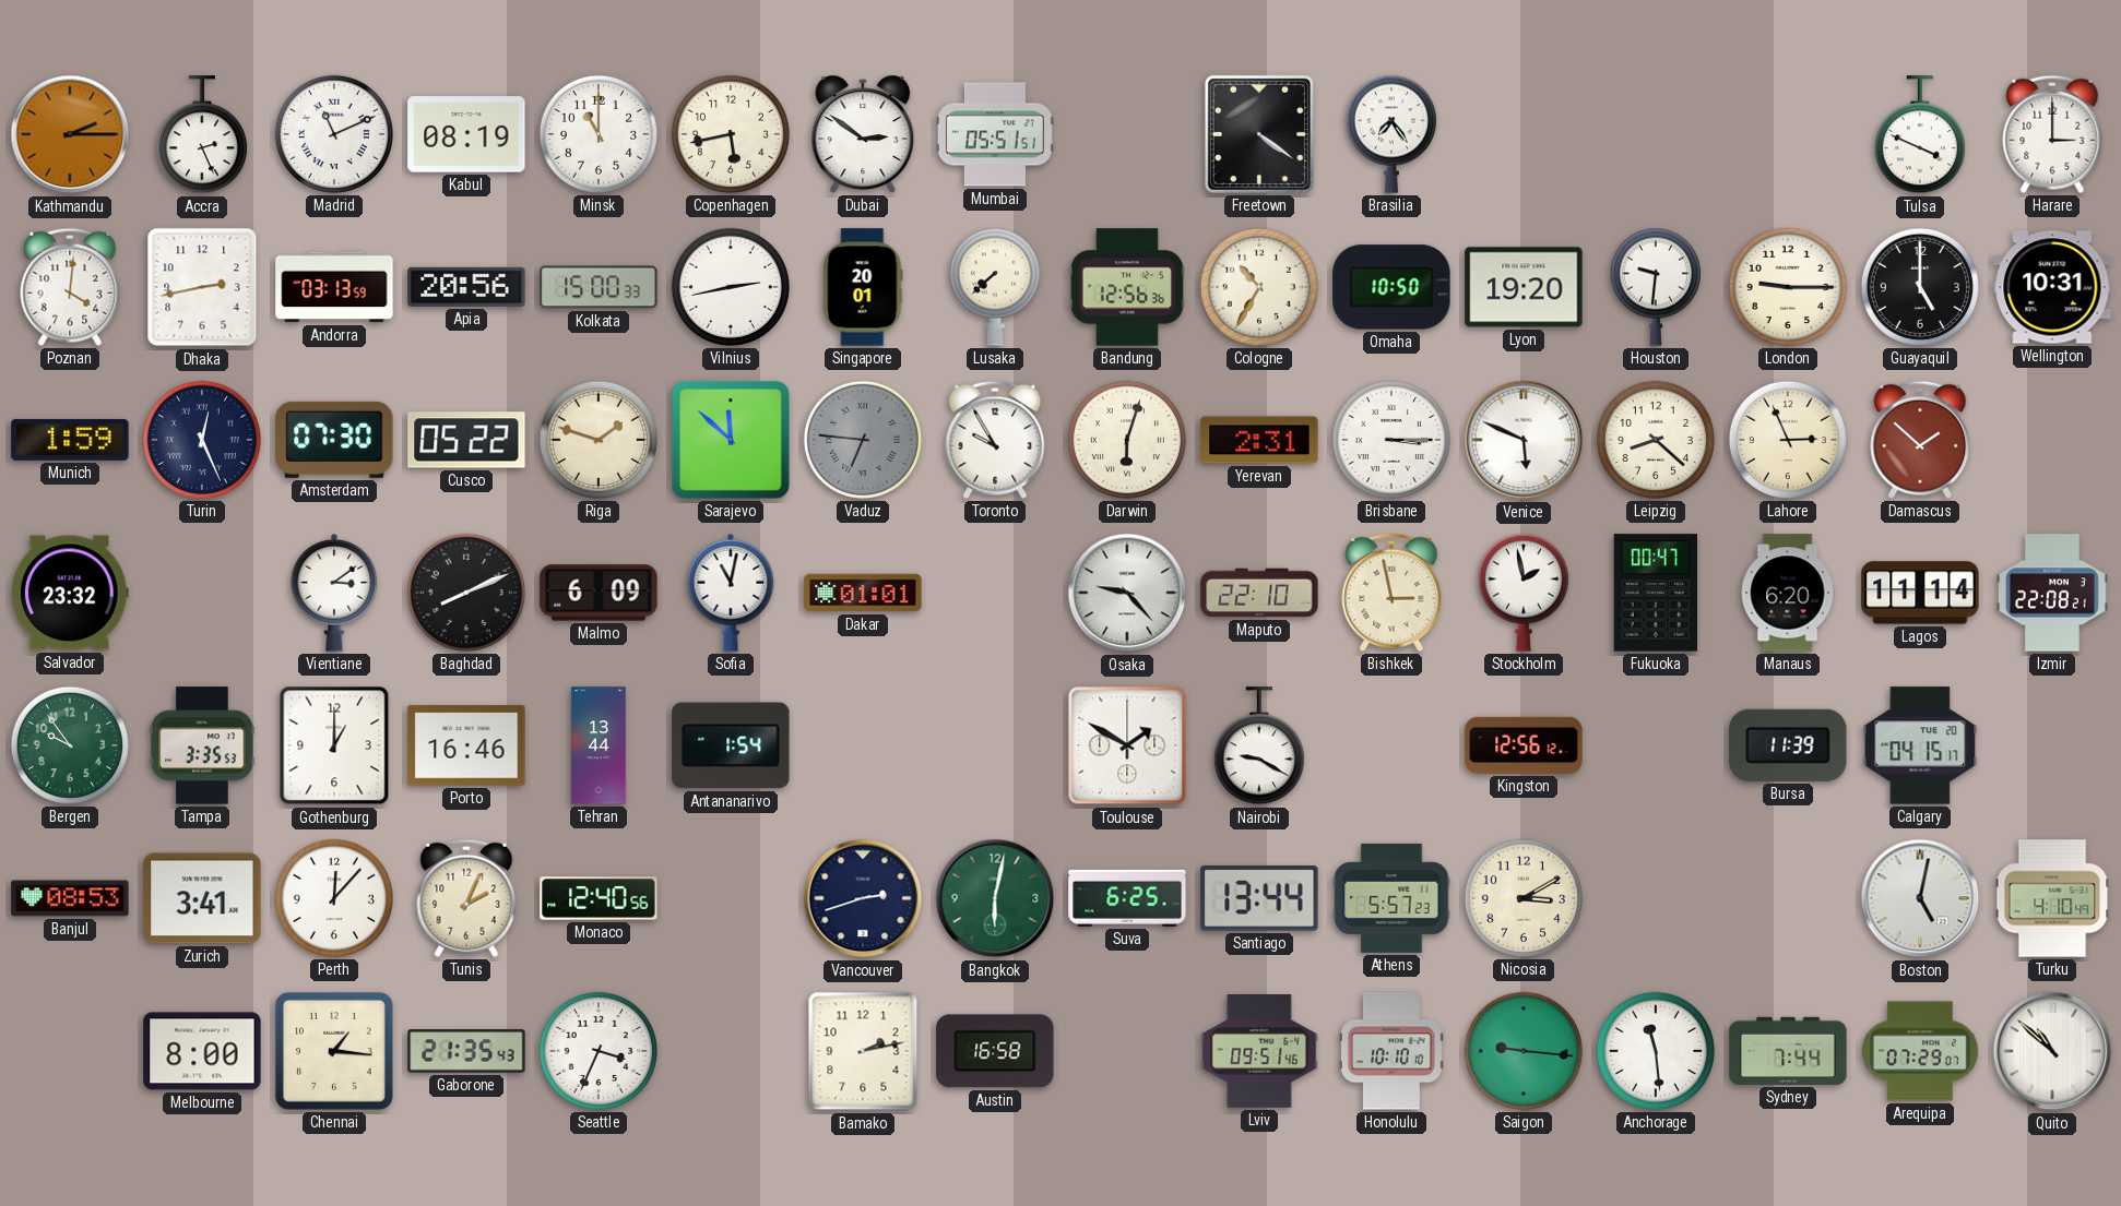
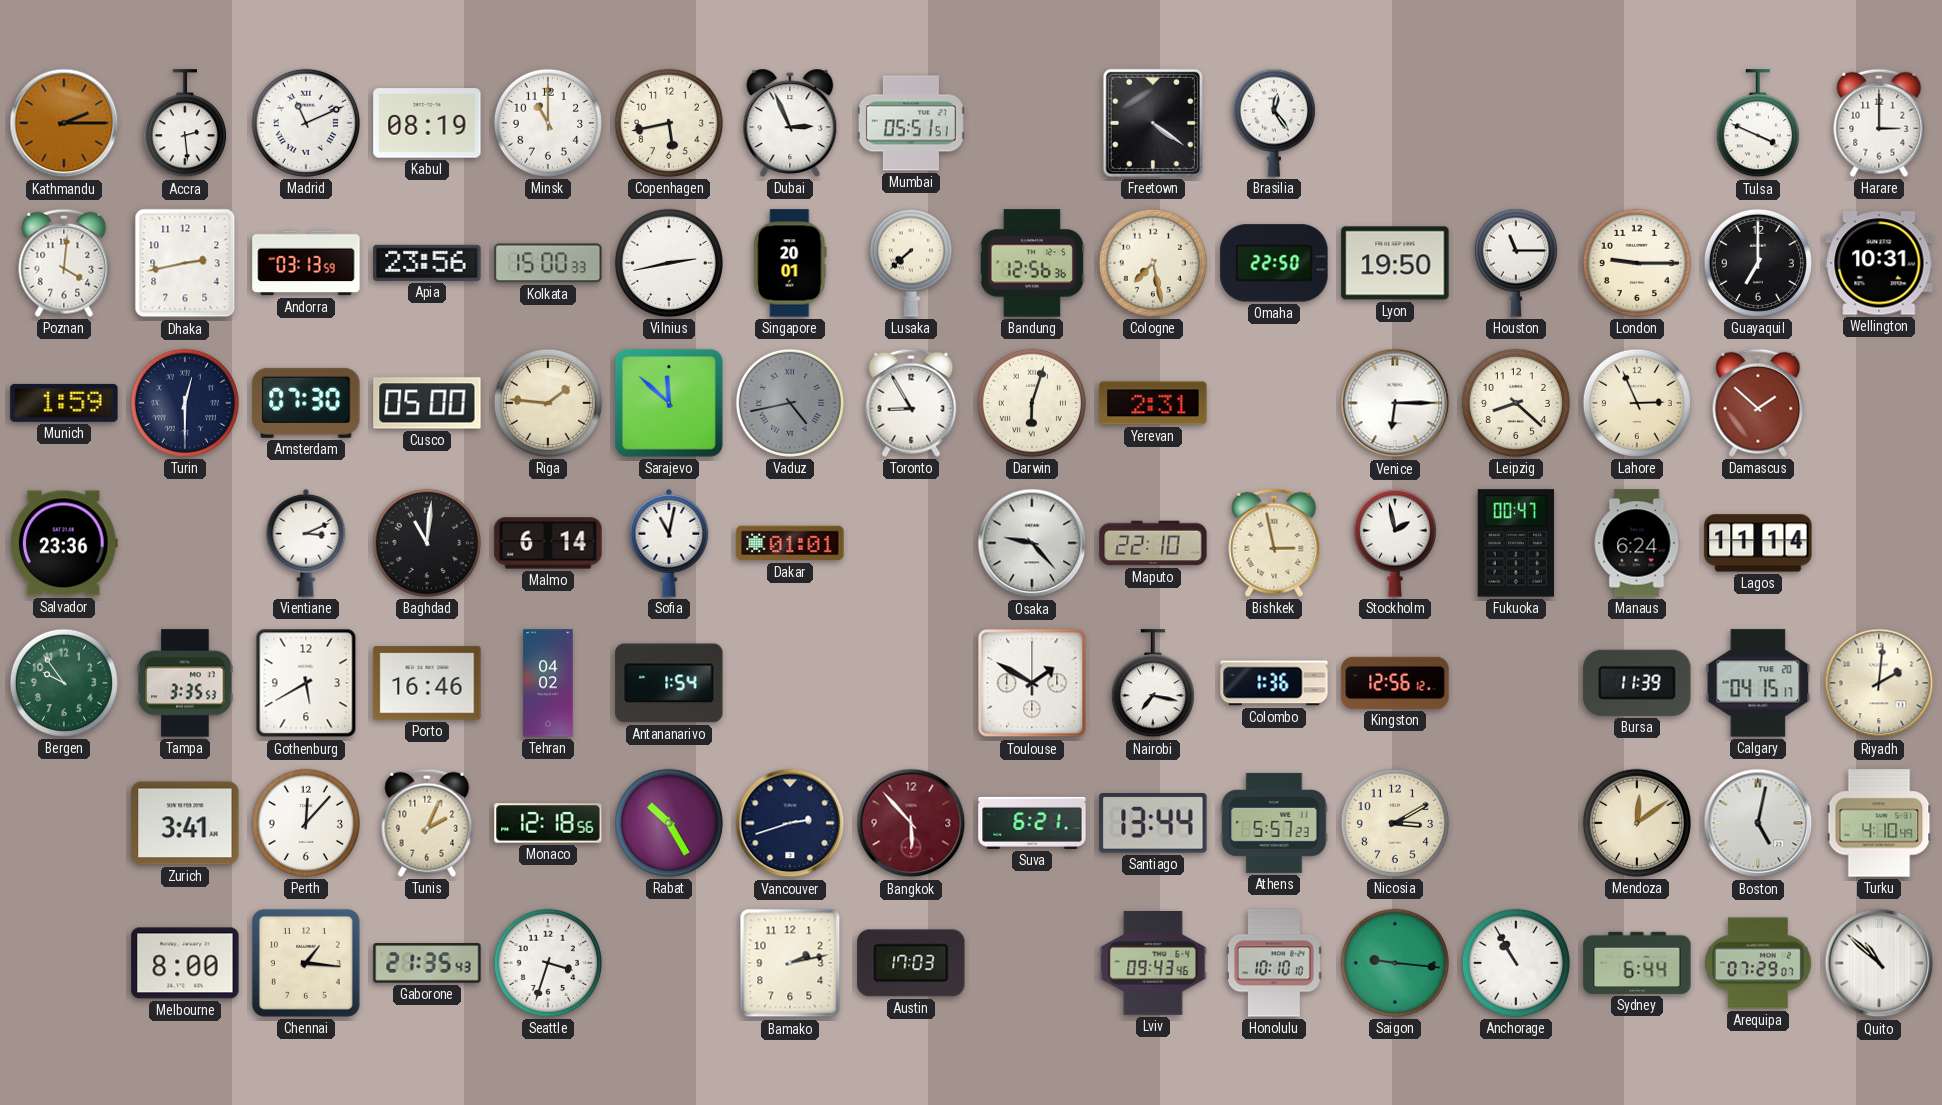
Accra: 2:26 -> 2:29 (185, 124)
Dubai: 2:51 -> 2:56 (790, 123)
Brasilia: 7:24 -> 12:24 (1274, 123)
Apia: 20:56 -> 23:56 (427, 263)
Cologne: 10:35 -> 7:28 (1153, 263)
Omaha: 10:50 -> 22:50 (1274, 263)
Lyon: 19:20 -> 19:50 (1395, 263)
Houston: 9:31 -> 11:15 (1516, 263)
Guayaquil: 5:00 -> 7:00 (1758, 263)
Turin: 12:26 -> 12:30 (185, 403)
Cusco: 05:22 -> 05:00 (427, 403)
Riga: 1:48 -> 1:46 (548, 403)
Vaduz: 6:46 -> 4:43 (790, 403)
Toronto: 9:55 -> 8:55 (911, 403)
Brisbane: 3:15 -> none (1391, 440)
Venice: 5:49 -> 6:15 (1395, 403)
Salvador: 23:32 -> 23:36 (64, 543)
Vientiane: 3:09 -> 3:11 (306, 543)
Baghdad: 8:11 -> 11:01 (427, 543)
Malmo: 6:09 -> 6:14 (548, 543)
Manaus: 6:20 -> 6:24 (1637, 543)
Izmir: 22:08 -> none (2052, 593)
Gothenburg: 1:00 -> 5:40 (306, 683)
Tehran: 13:44 -> 04:02 (548, 683)
Nairobi: 9:20 -> 7:17 (1153, 684)
Colombo: none -> 1:36 (1274, 683)
Riyadh: none -> 2:01 (1879, 683)
Banjul: 08:53 -> none (70, 898)
Monaco: 12:40 -> 12:18 (548, 823)
Rabat: none -> 10:25 (669, 823)
Bangkok: 6:02 -> 5:53 (911, 823)
Bangkok dial: green -> burgundy (911, 823)
Suva: 6:25 -> 6:21 (1032, 823)
Mendoza: none -> 12:09 (1637, 823)
Seattle: 3:34 -> 3:33 (548, 963)
Austin: 16:58 -> 17:03 (911, 963)
Lviv: 09:51 -> 09:43 (1153, 964)
Anchorage: 11:29 -> 10:55 (1516, 963)
Sydney: 7:44 -> 6:44 (1637, 963)
